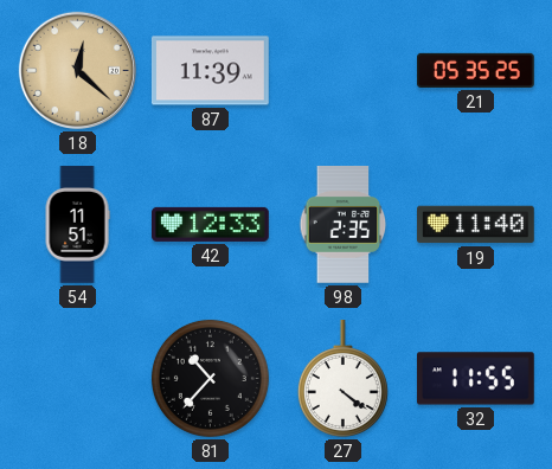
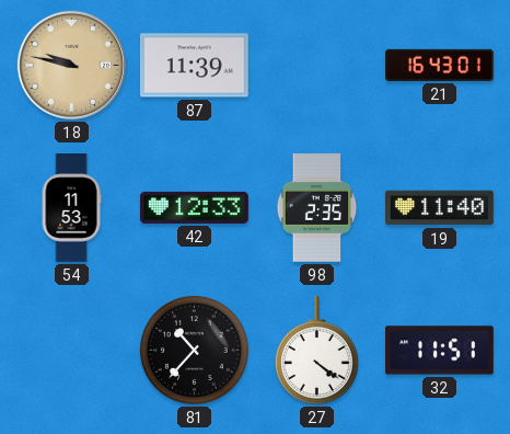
18: 12:22 -> 9:47 (71, 65)
21: 05:35 -> 16:43 (440, 65)
54: 11:51 -> 11:53 (71, 208)
32: 11:55 -> 11:51 (440, 351)
